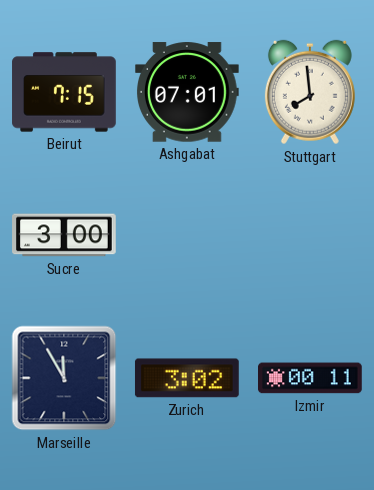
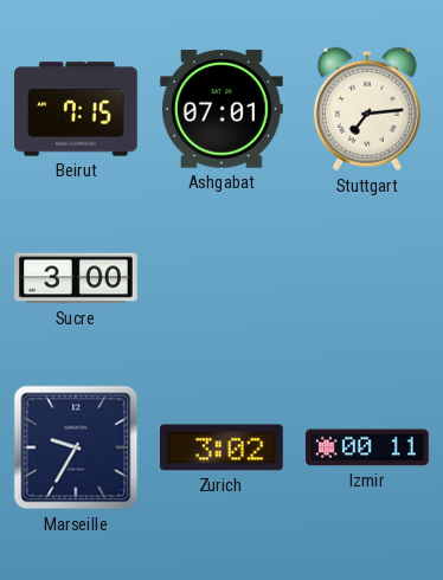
Stuttgart: 7:59 -> 7:14 (367, 109)
Marseille: 11:55 -> 9:35 (76, 447)
